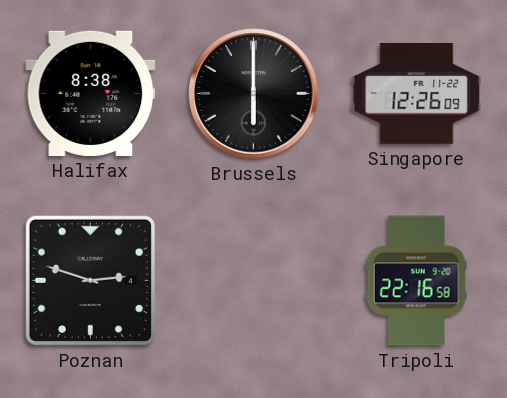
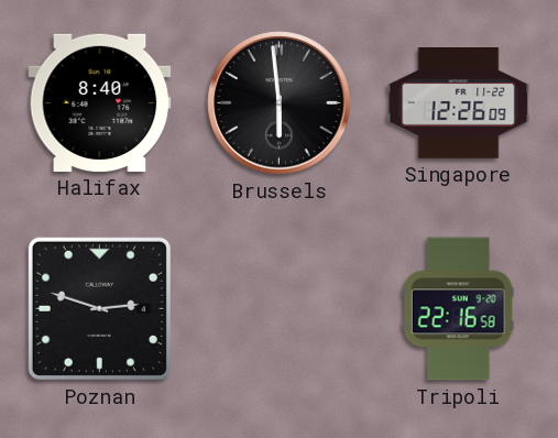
Halifax: 8:38 -> 8:40 (100, 102)
Brussels: 6:00 -> 5:59 (280, 103)
